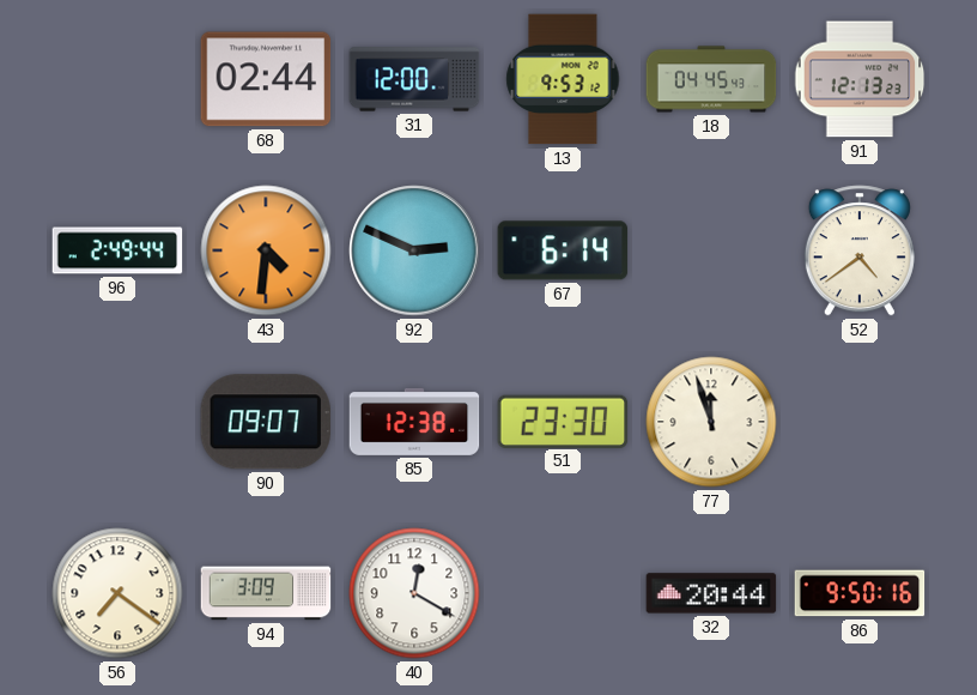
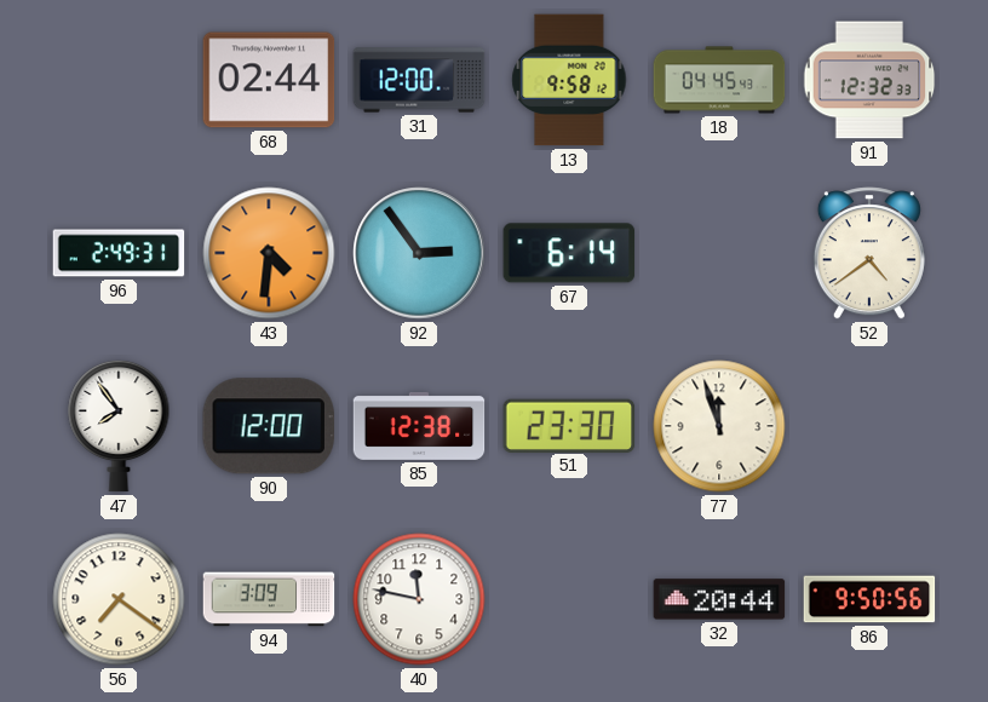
13: 9:53 -> 9:58 (569, 80)
91: 12:13 -> 12:32 (869, 80)
96: 2:49:44 -> 2:49:31 (119, 253)
92: 2:49 -> 2:54 (419, 253)
47: none -> 7:54 (119, 426)
90: 09:07 -> 12:00 (269, 426)
40: 12:20 -> 11:47 (419, 599)
86: 9:50:16 -> 9:50:56 (869, 599)
